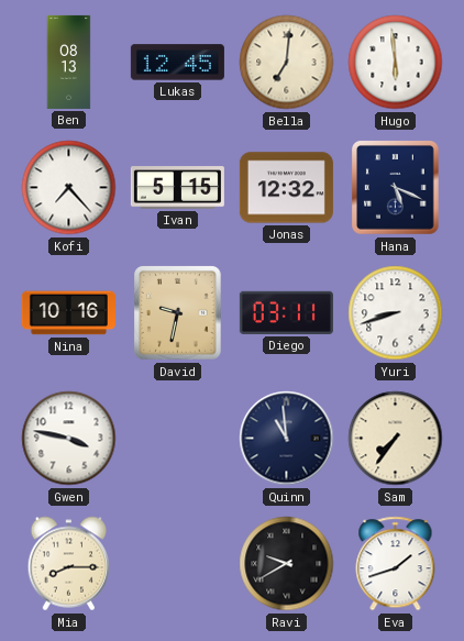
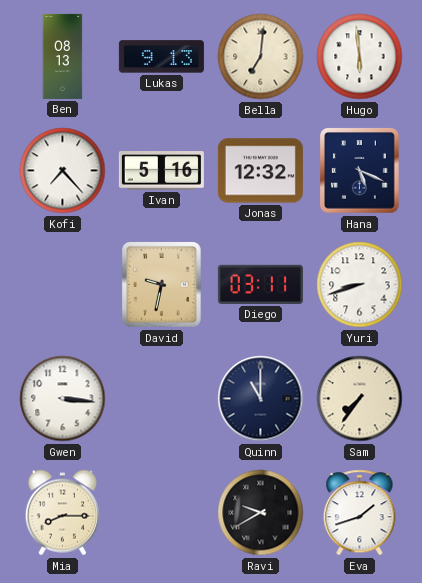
Lukas: 12:45 -> 9:13 (161, 57)
Ivan: 5:15 -> 5:16 (161, 171)
Nina: 10:16 -> none (68, 313)
Gwen: 3:47 -> 3:16 (63, 399)
Quinn: 10:59 -> 11:00 (261, 399)
